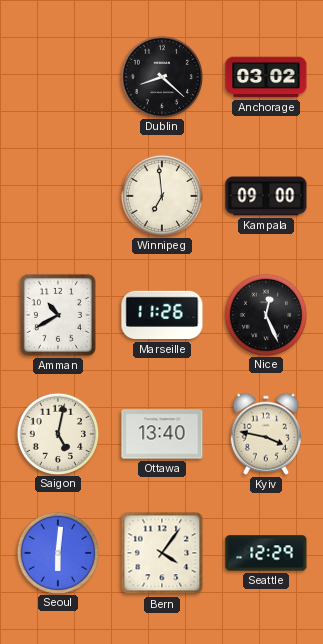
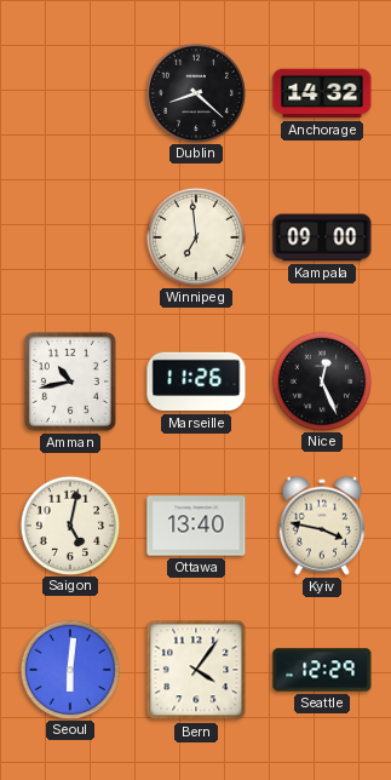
Anchorage: 03:02 -> 14:32 (322, 93)
Amman: 10:40 -> 10:43 (70, 382)
